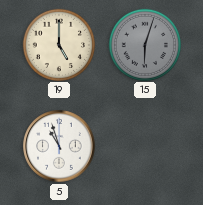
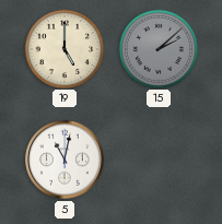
15: 6:03 -> 2:08 (157, 48)
5: 10:57 -> 11:02 (65, 160)
